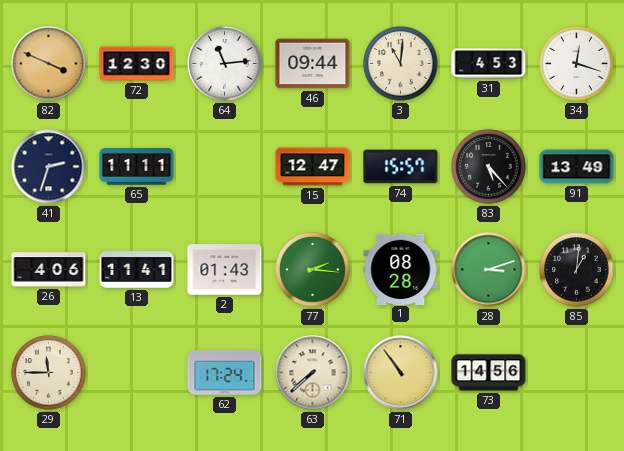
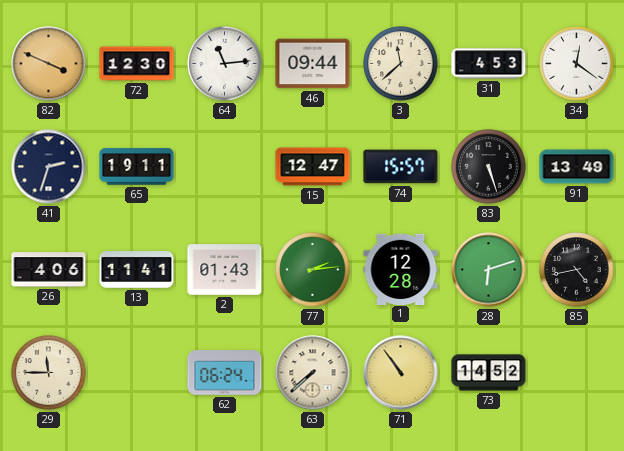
3: 11:01 -> 11:38 (401, 64)
34: 12:18 -> 12:21 (577, 64)
65: 11:11 -> 19:11 (137, 167)
83: 5:23 -> 5:27 (489, 167)
77: 2:16 -> 2:14 (313, 270)
1: 08:28 -> 12:28 (401, 269)
28: 3:12 -> 6:12 (489, 270)
85: 1:01 -> 4:43 (577, 270)
62: 17:24 -> 06:24 (225, 373)
73: 14:56 -> 14:52 (489, 373)
